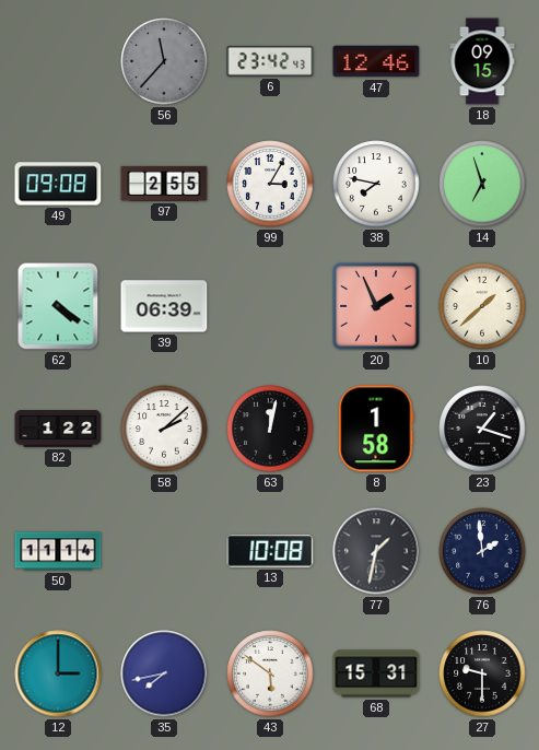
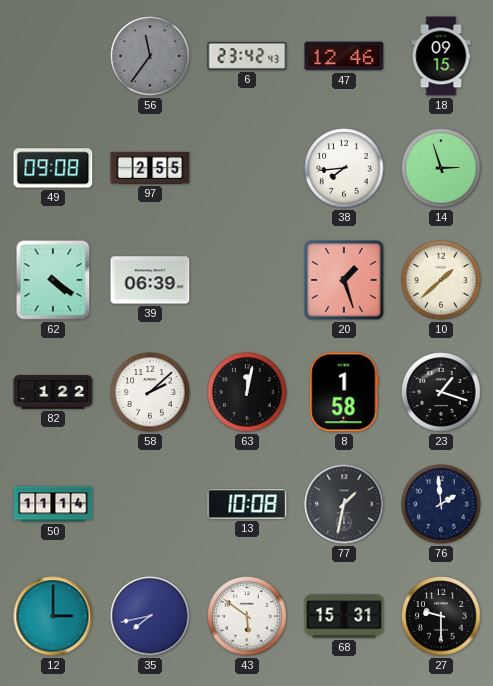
56: 11:37 -> 11:36 (150, 56)
99: 3:05 -> none (270, 184)
38: 7:47 -> 7:44 (344, 168)
14: 6:57 -> 2:57 (441, 168)
20: 1:56 -> 1:27 (344, 280)
